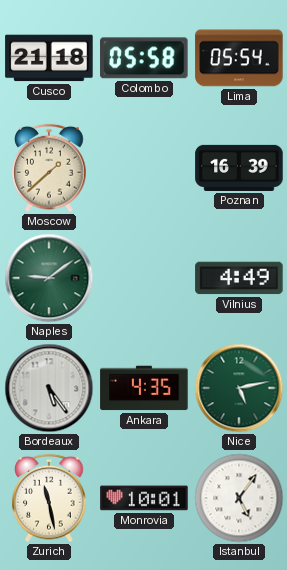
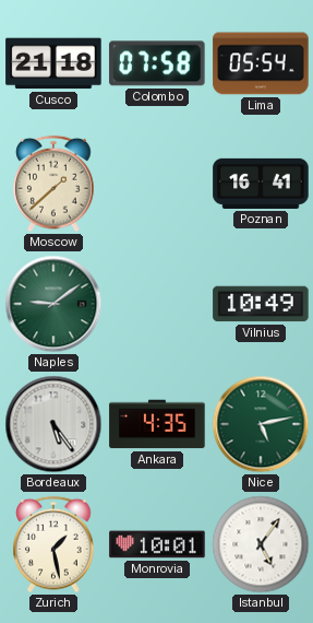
Colombo: 05:58 -> 07:58 (157, 63)
Poznan: 16:39 -> 16:41 (261, 184)
Vilnius: 4:49 -> 10:49 (261, 304)
Zurich: 11:28 -> 1:28 (53, 544)
